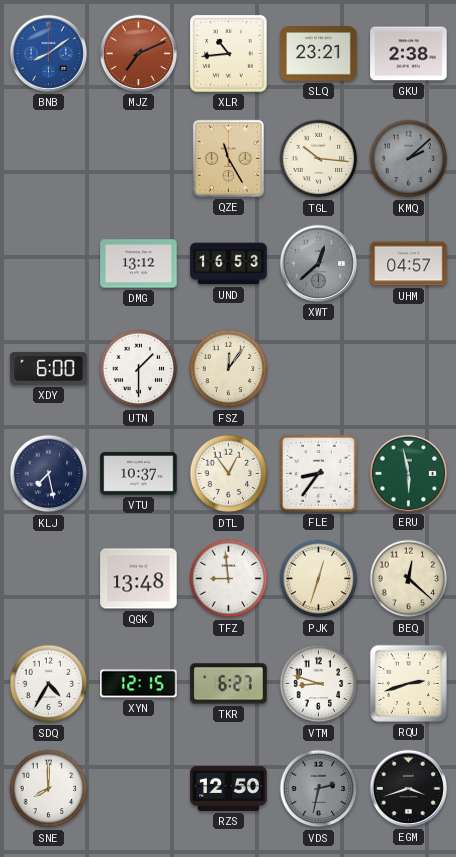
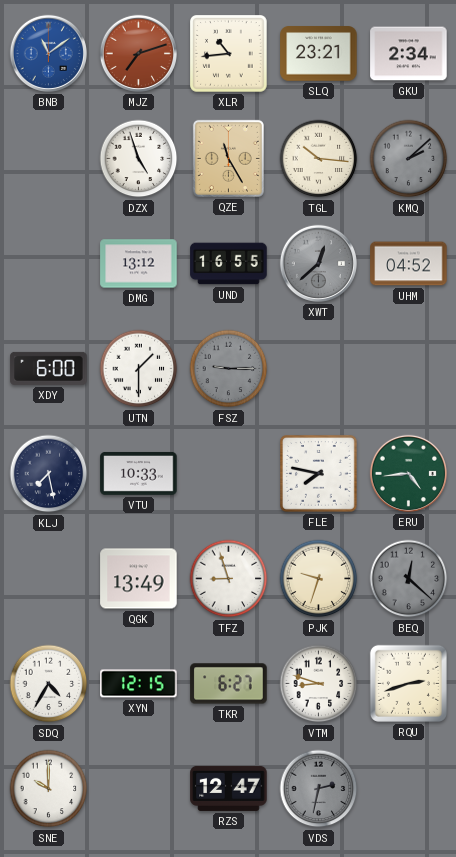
BNB: 8:09 -> 11:09 (48, 53)
MJZ: 7:11 -> 7:12 (138, 53)
GKU: 2:38 -> 2:34 (409, 54)
DZX: none -> 4:57 (139, 159)
UND: 16:53 -> 16:55 (229, 264)
UHM: 04:57 -> 04:52 (409, 264)
FSZ: 12:06 -> 9:15 (229, 369)
FSZ dial: cream -> grey (229, 369)
VTU: 10:37 -> 10:33 (139, 473)
DTL: 12:54 -> none (229, 474)
FLE: 8:36 -> 7:47 (319, 474)
ERU: 5:58 -> 4:44 (408, 473)
QGK: 13:48 -> 13:49 (139, 579)
TFZ: 8:59 -> 8:57 (229, 579)
PJK: 12:33 -> 9:33 (319, 579)
BEQ dial: cream -> grey (409, 579)
SNE: 8:00 -> 10:00 (49, 789)
RZS: 12:50 -> 12:47 (229, 788)
EGM: 3:42 -> none (408, 788)
